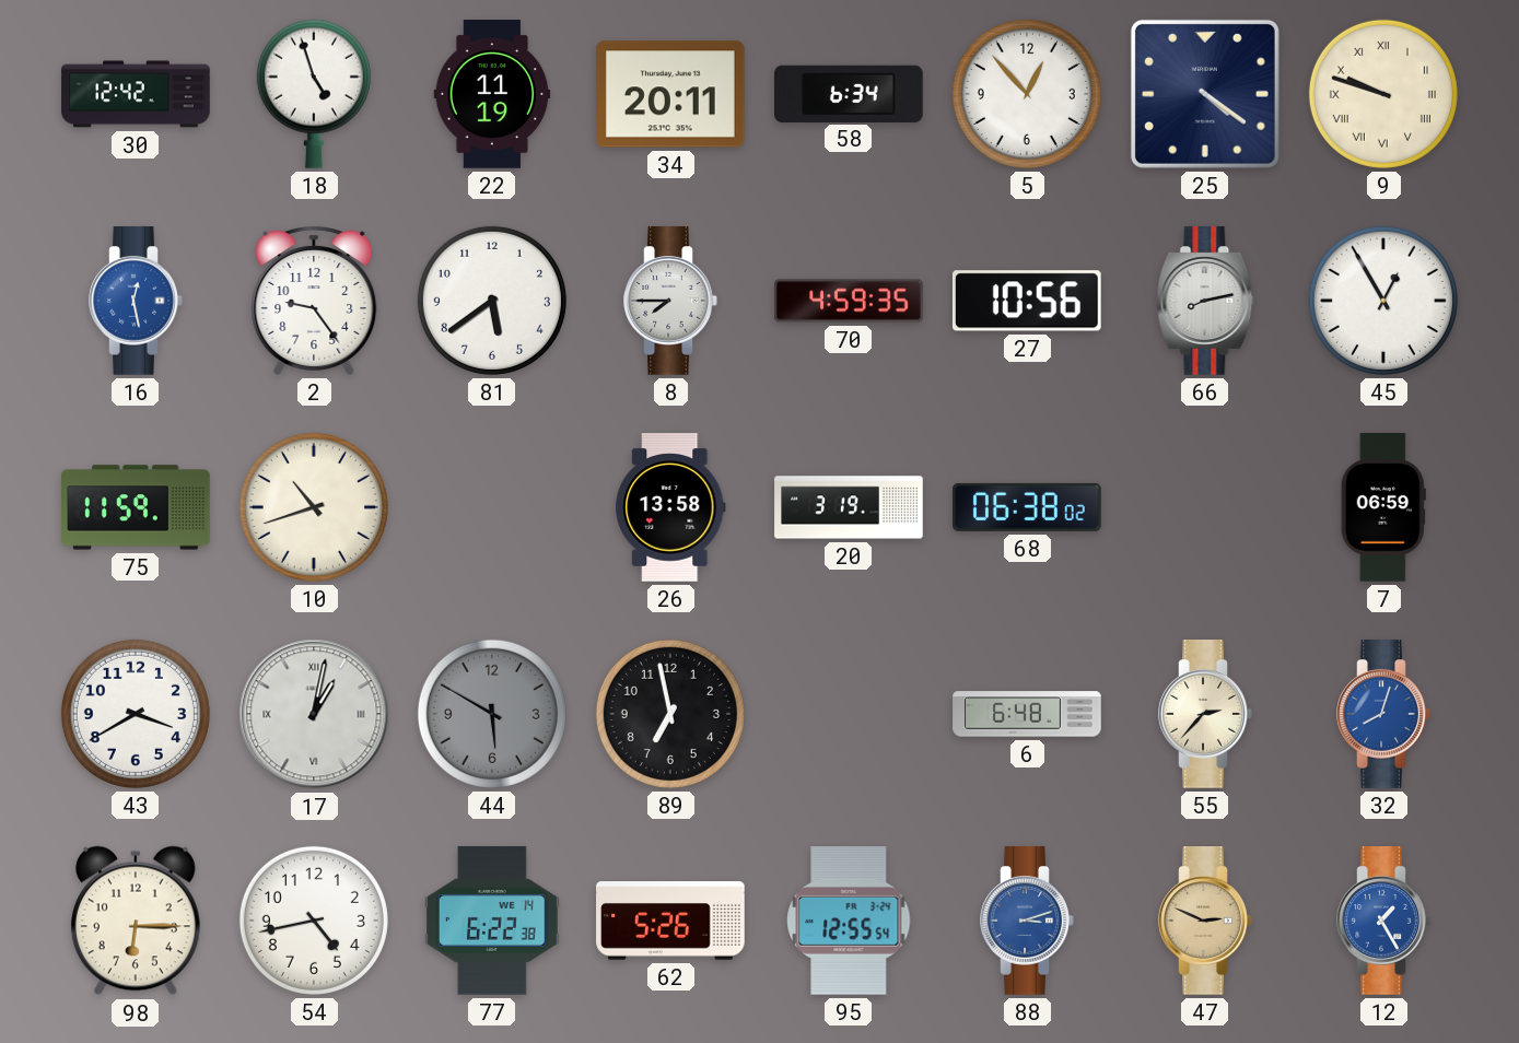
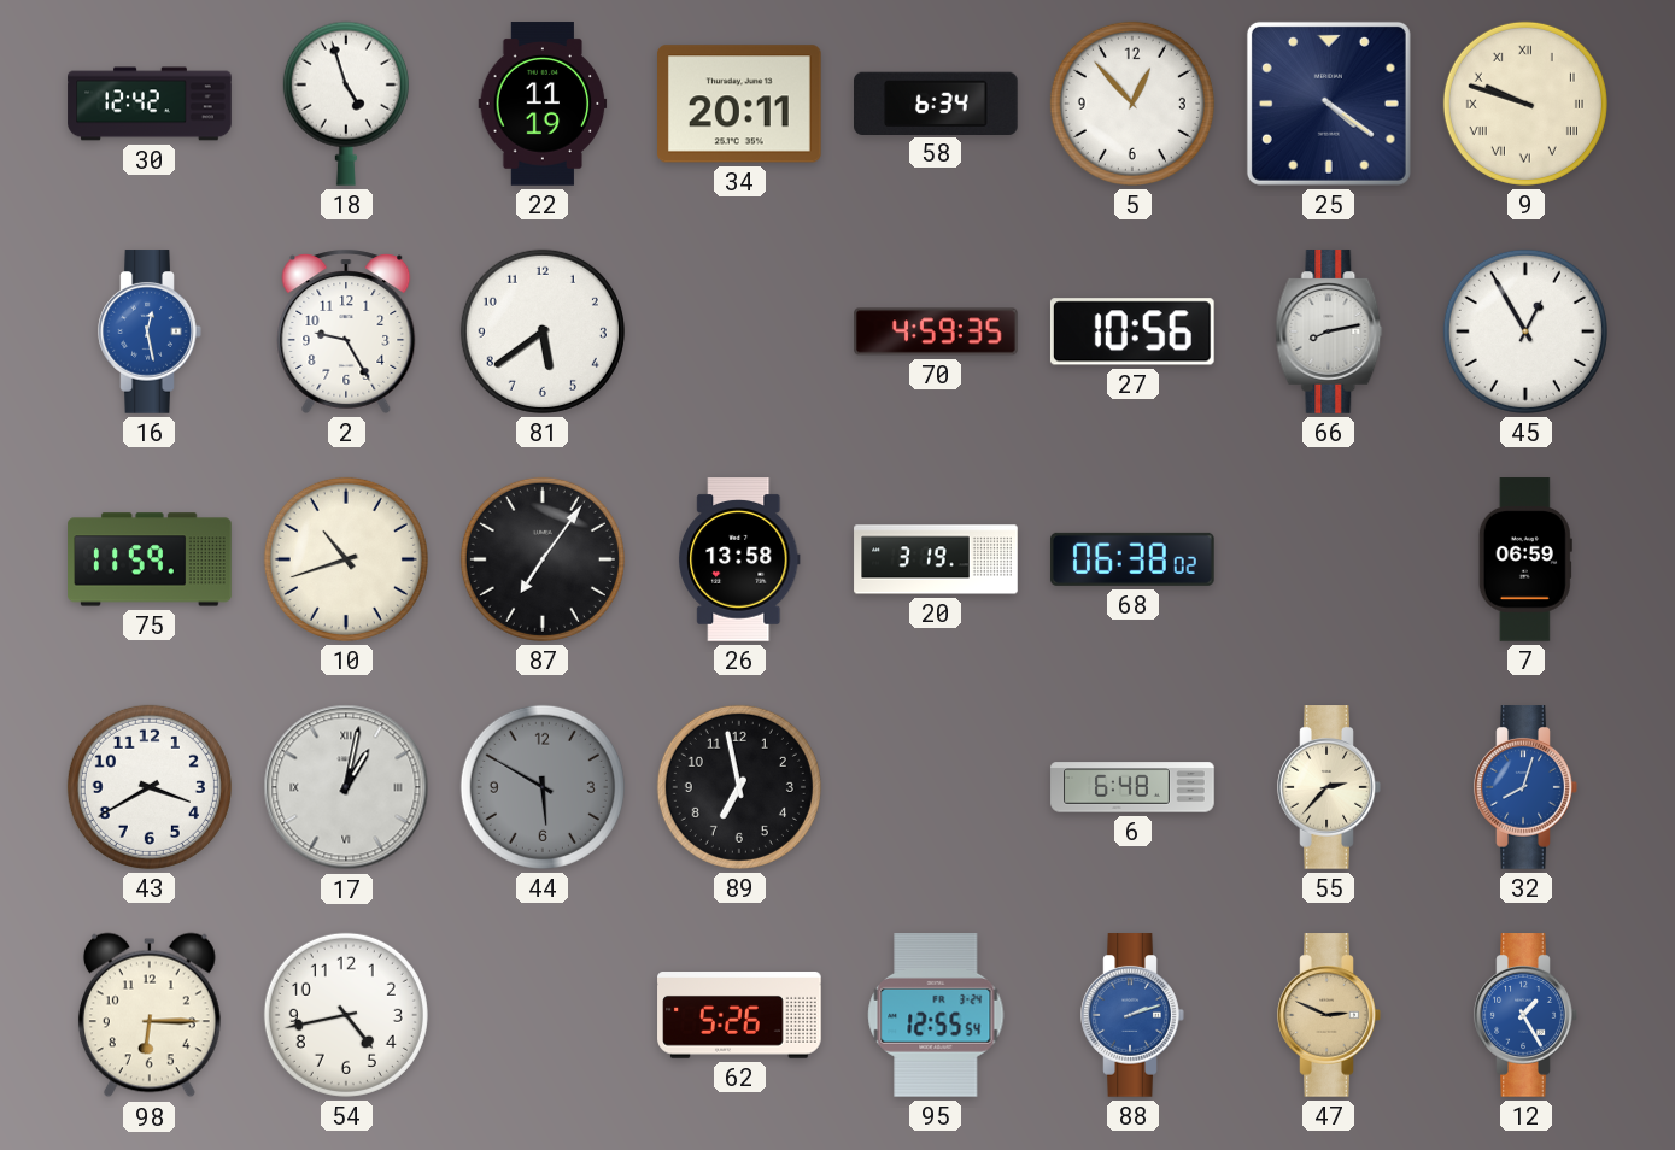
2: 9:24 -> 9:25 (346, 331)
8: 7:45 -> none (670, 301)
87: none -> 7:06 (543, 559)
77: 6:22 -> none (492, 921)
88: 3:12 -> 2:12 (1132, 1015)
